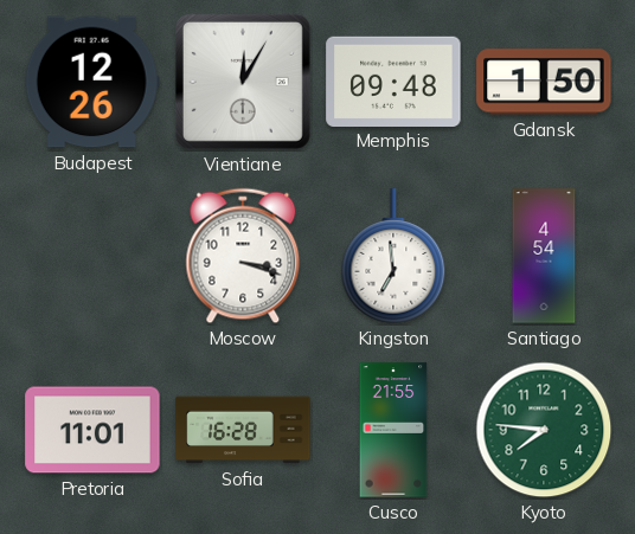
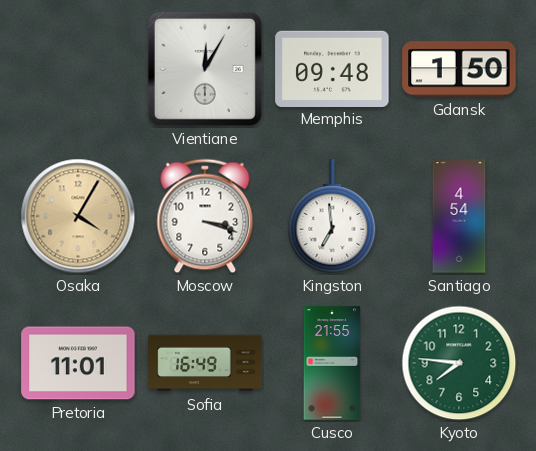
Budapest: 12:26 -> none (92, 82)
Osaka: none -> 4:05 (78, 216)
Sofia: 16:28 -> 16:49 (205, 363)
